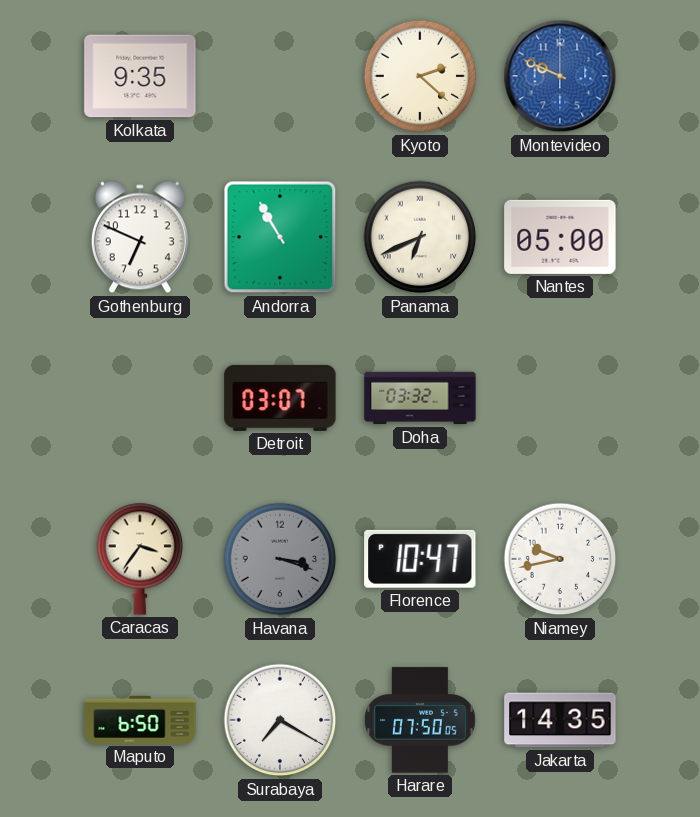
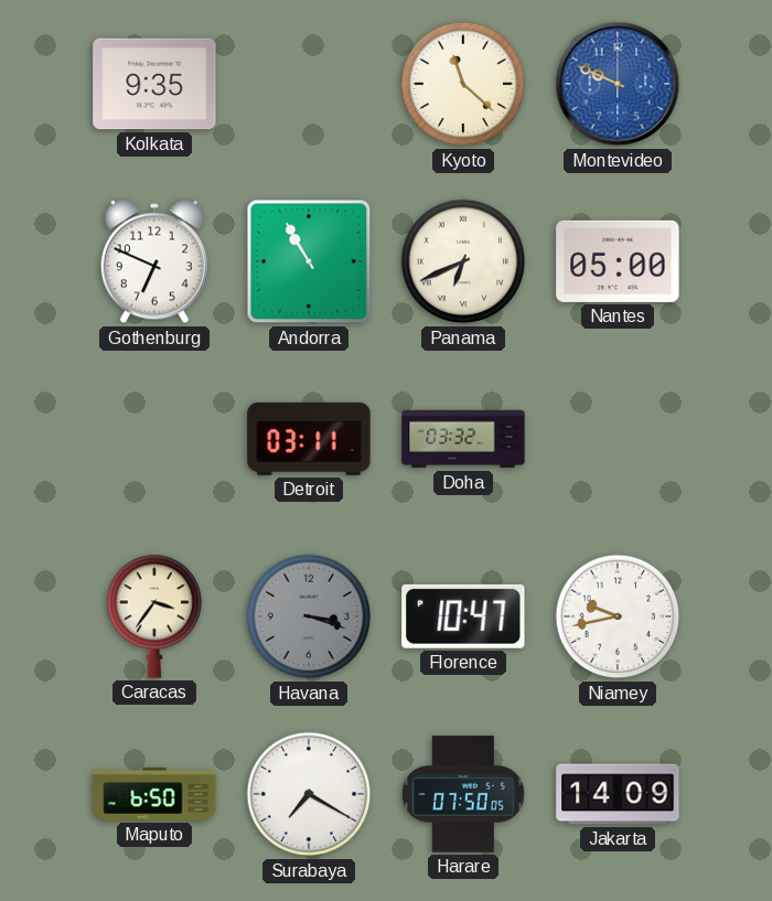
Kyoto: 2:22 -> 11:22 (463, 84)
Detroit: 03:07 -> 03:11 (309, 439)
Jakarta: 14:35 -> 14:09 (618, 794)
